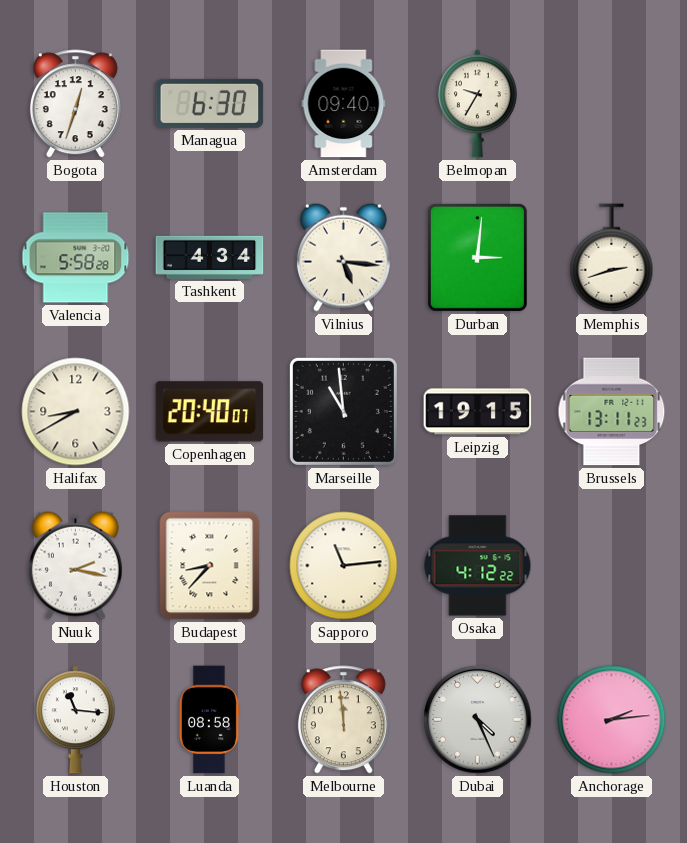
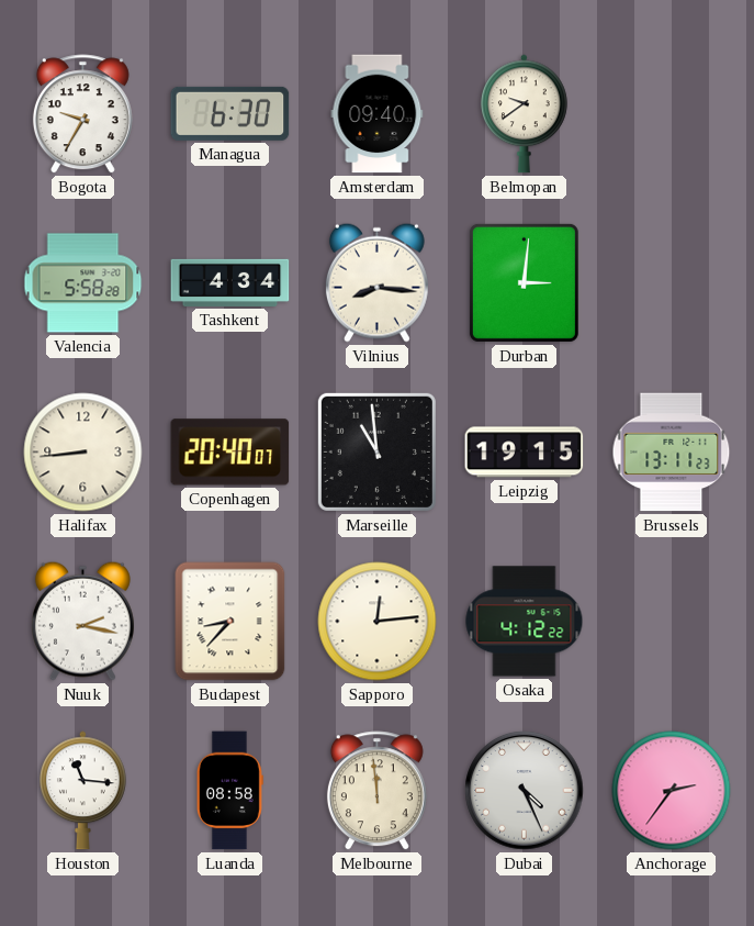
Bogota: 12:33 -> 9:35 (82, 114)
Belmopan: 9:35 -> 9:39 (525, 114)
Vilnius: 5:16 -> 8:16 (376, 282)
Memphis: 2:42 -> none (612, 258)
Halifax: 8:40 -> 8:44 (83, 453)
Sapporo: 11:14 -> 12:14 (378, 622)
Anchorage: 2:14 -> 2:36 (672, 791)
